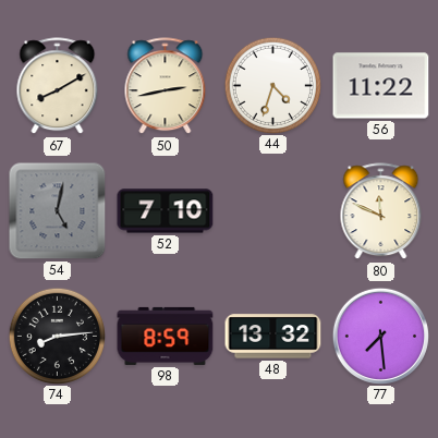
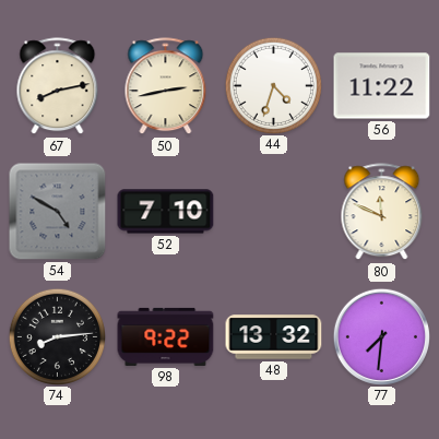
67: 8:10 -> 8:13 (58, 86)
54: 5:02 -> 4:50 (58, 212)
98: 8:59 -> 9:22 (166, 336)
77: 7:29 -> 7:31 (381, 336)
